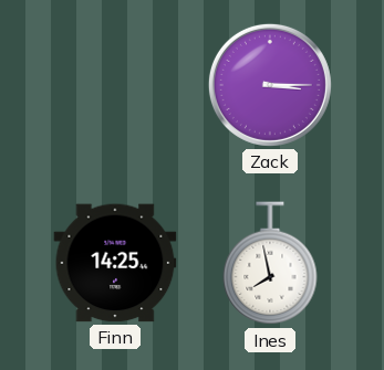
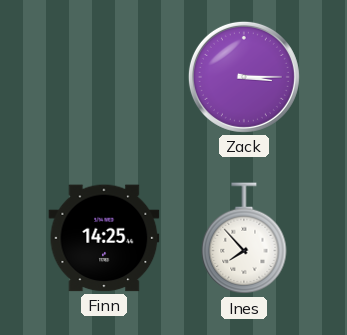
Ines: 7:58 -> 7:53 (244, 239)
